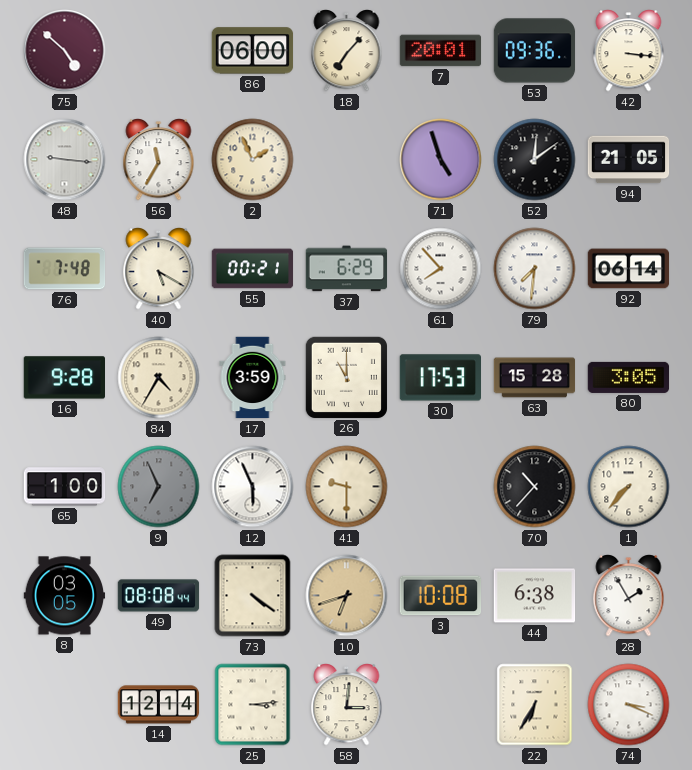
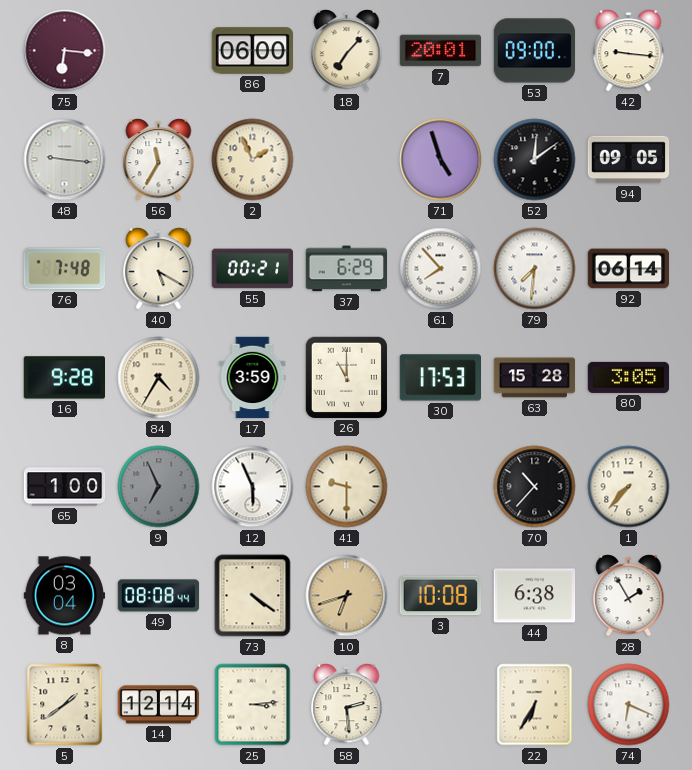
75: 4:52 -> 6:16 (65, 51)
53: 09:36 -> 09:00 (535, 51)
42: 3:16 -> 9:16 (629, 51)
94: 21:05 -> 09:05 (629, 160)
8: 03:05 -> 03:04 (65, 596)
5: none -> 1:39 (65, 705)
58: 3:01 -> 2:29 (347, 705)
74: 3:19 -> 6:19 (629, 705)
